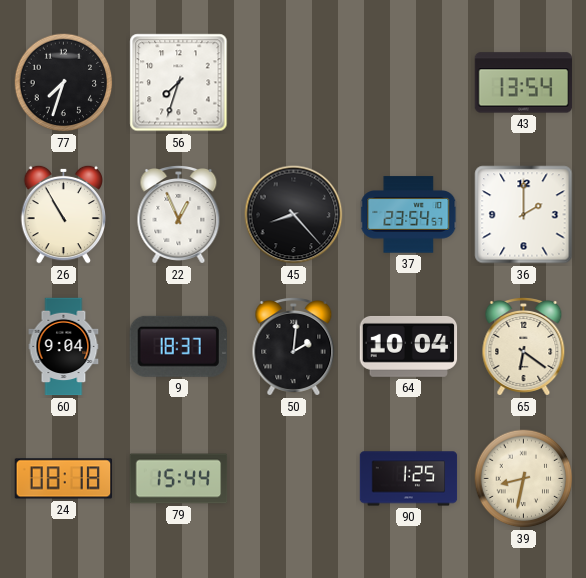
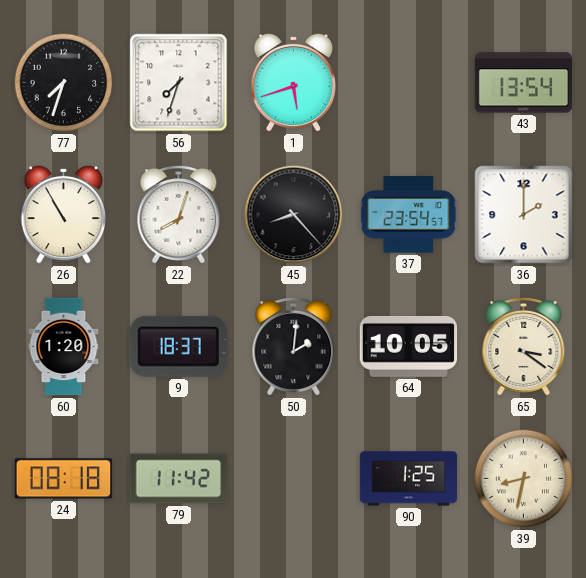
1: none -> 5:42 (293, 82)
22: 12:56 -> 8:03 (179, 215)
60: 9:04 -> 1:20 (64, 347)
64: 10:04 -> 10:05 (409, 346)
65: 6:21 -> 3:21 (524, 347)
79: 15:44 -> 11:42 (179, 479)
